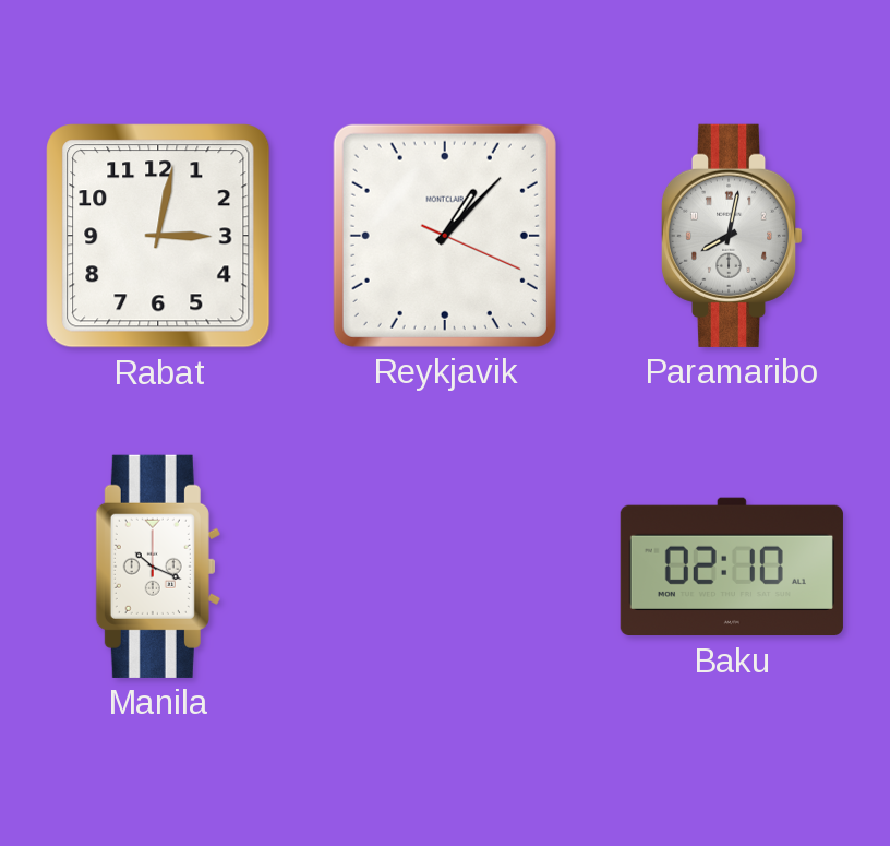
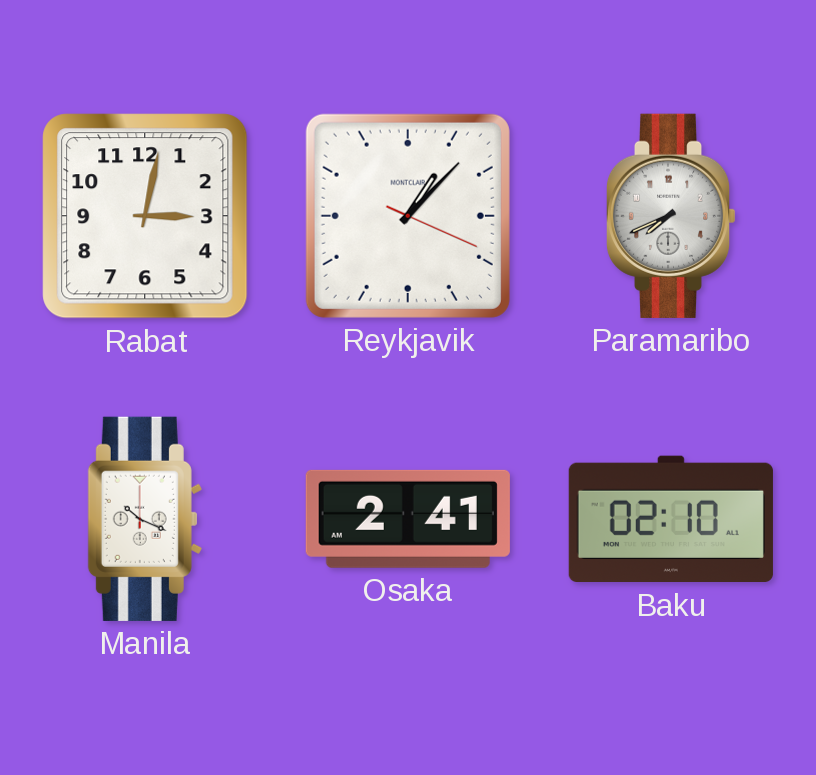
Paramaribo: 8:02 -> 7:41 (671, 216)
Osaka: none -> 2:41 (408, 519)
